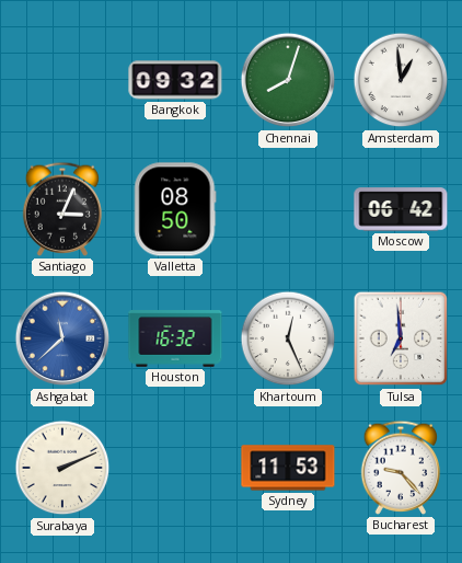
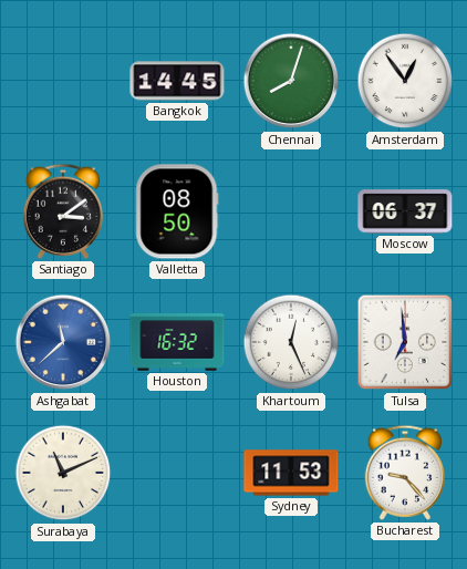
Bangkok: 09:32 -> 14:45 (177, 81)
Amsterdam: 12:59 -> 12:54 (405, 81)
Santiago: 3:04 -> 3:09 (63, 211)
Moscow: 06:42 -> 06:37 (405, 211)
Surabaya: 2:11 -> 11:11 (63, 473)
